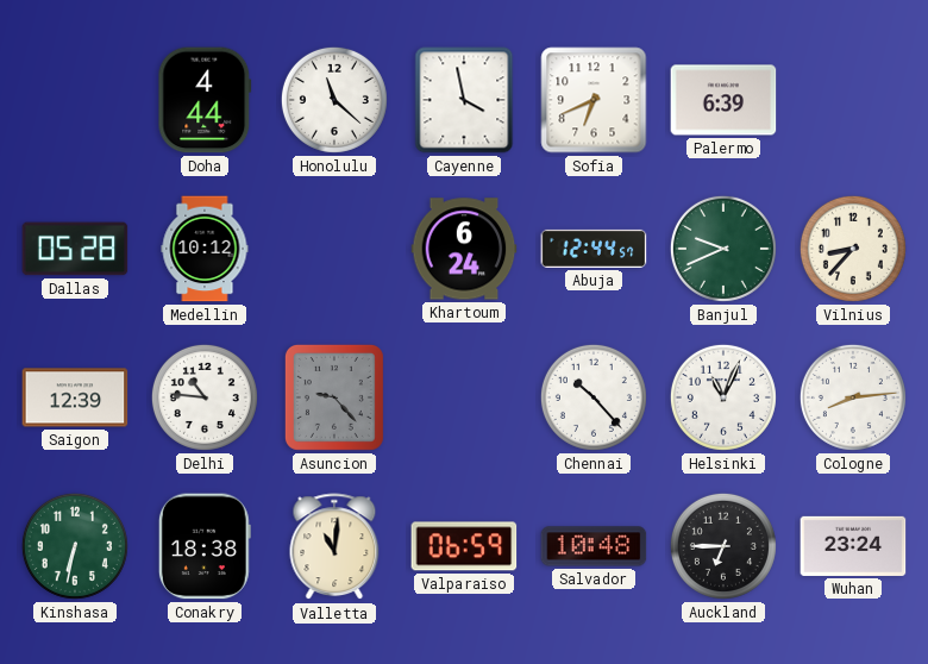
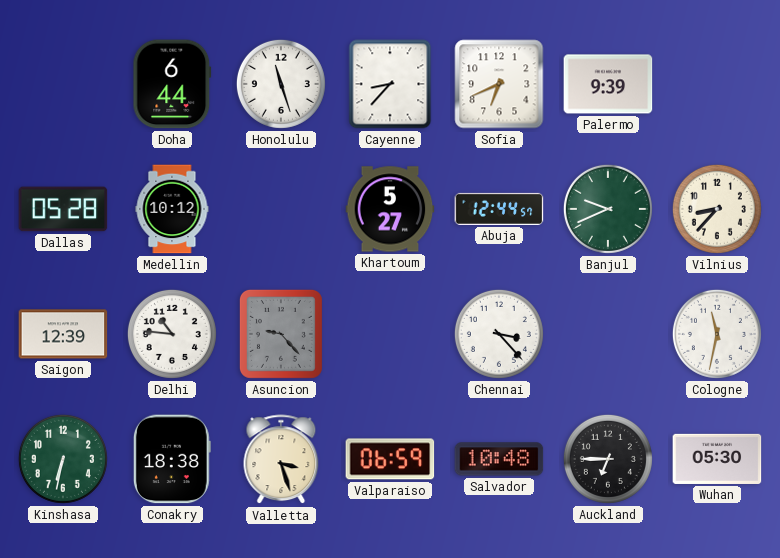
Doha: 4:44 -> 6:44 (172, 84)
Honolulu: 11:22 -> 11:27 (281, 84)
Cayenne: 3:58 -> 8:37 (390, 84)
Palermo: 6:39 -> 9:39 (608, 84)
Khartoum: 6:24 -> 5:27 (390, 209)
Chennai: 10:23 -> 3:23 (499, 334)
Helsinki: 11:04 -> none (723, 397)
Cologne: 8:14 -> 11:32 (717, 334)
Valletta: 11:01 -> 3:27 (281, 460)
Wuhan: 23:24 -> 05:30 (717, 459)
